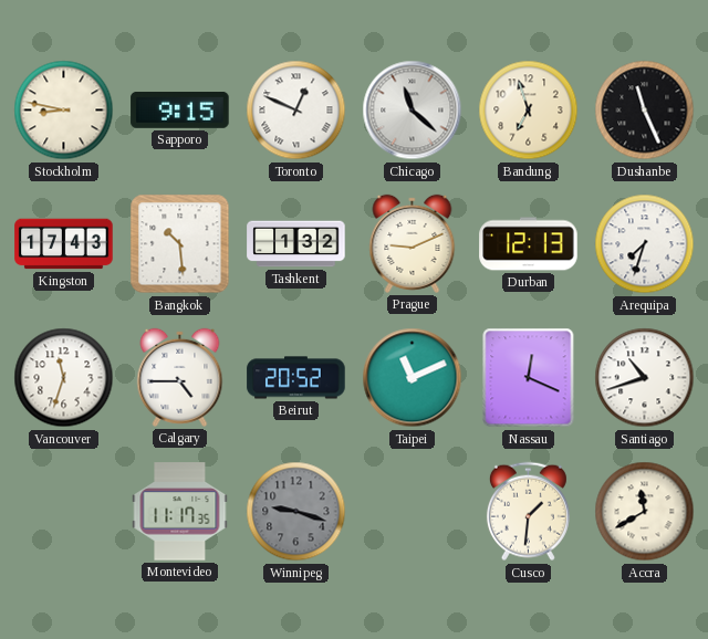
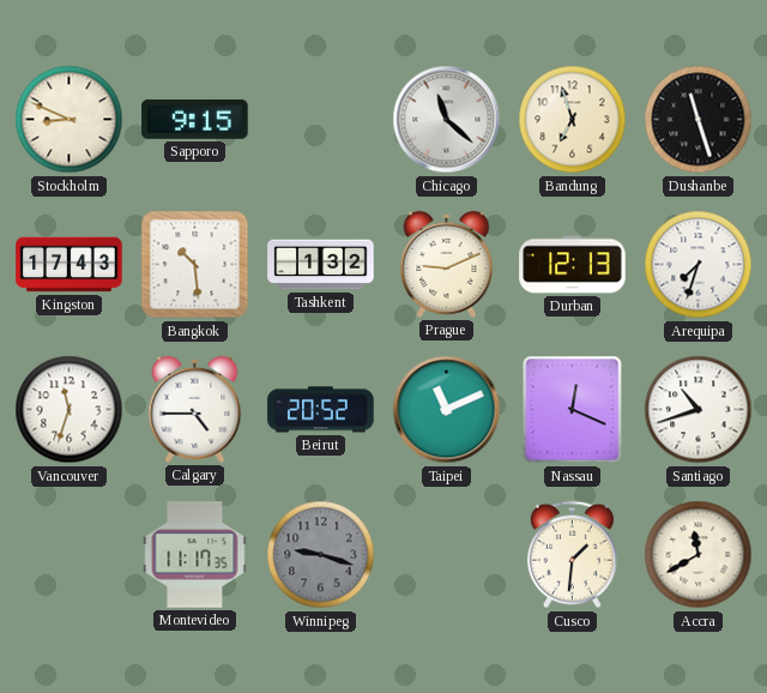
Stockholm: 8:47 -> 8:49 (70, 120)
Toronto: 12:49 -> none (296, 111)
Dushanbe: 11:26 -> 11:27 (699, 120)
